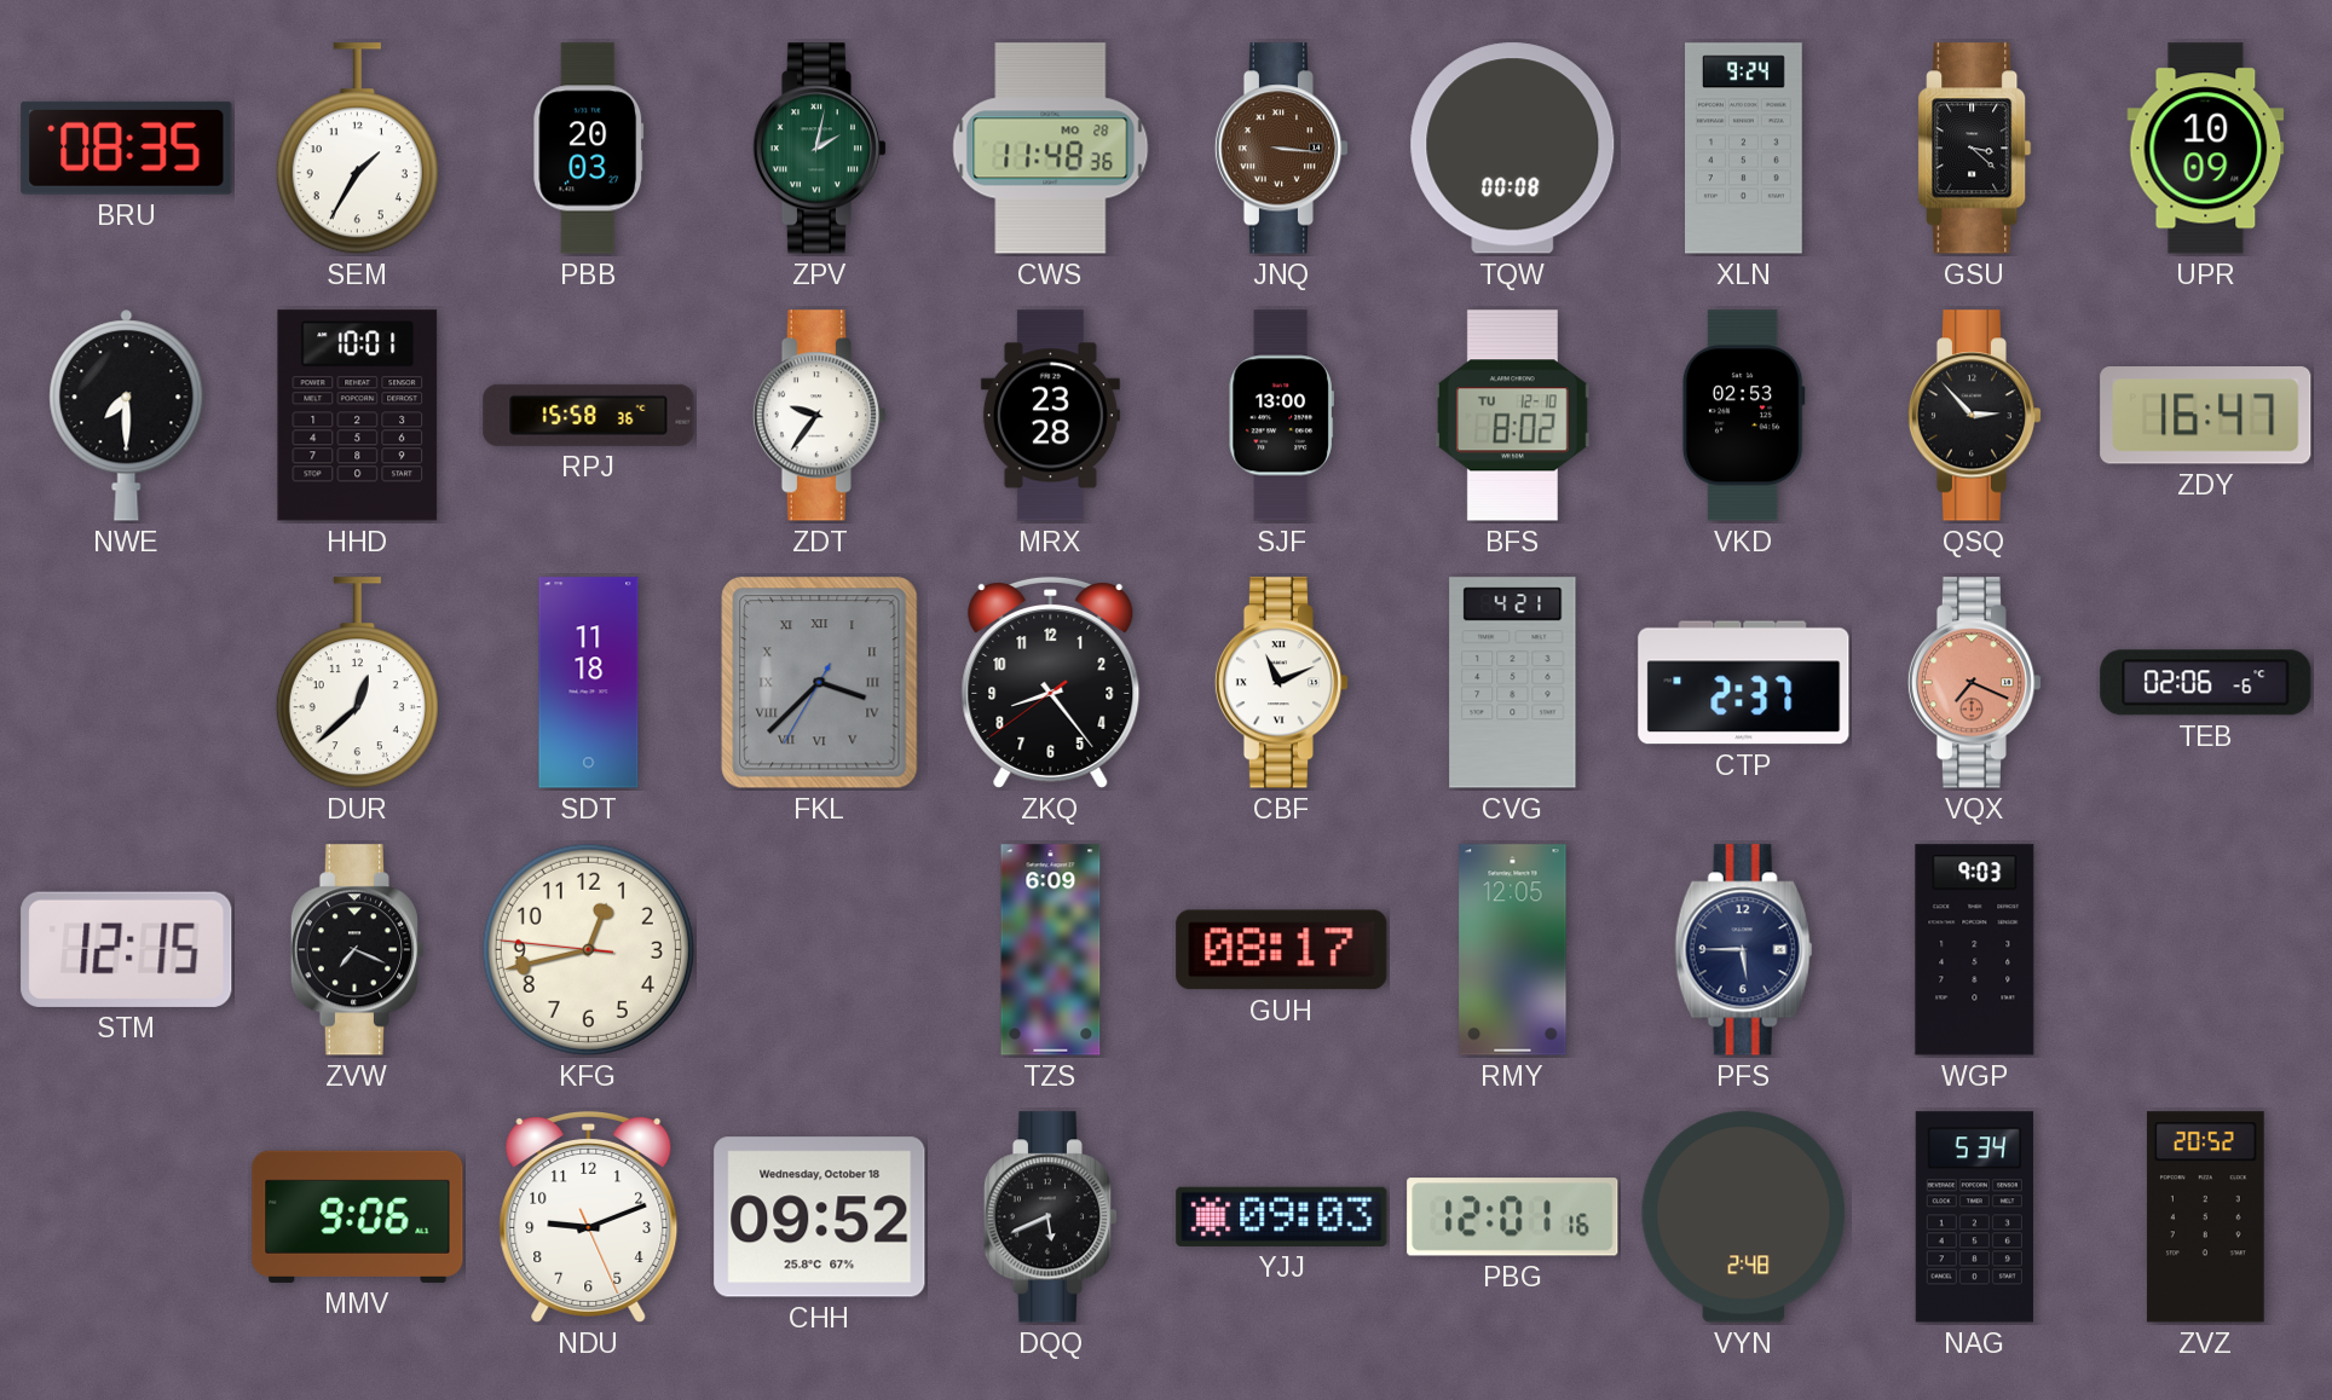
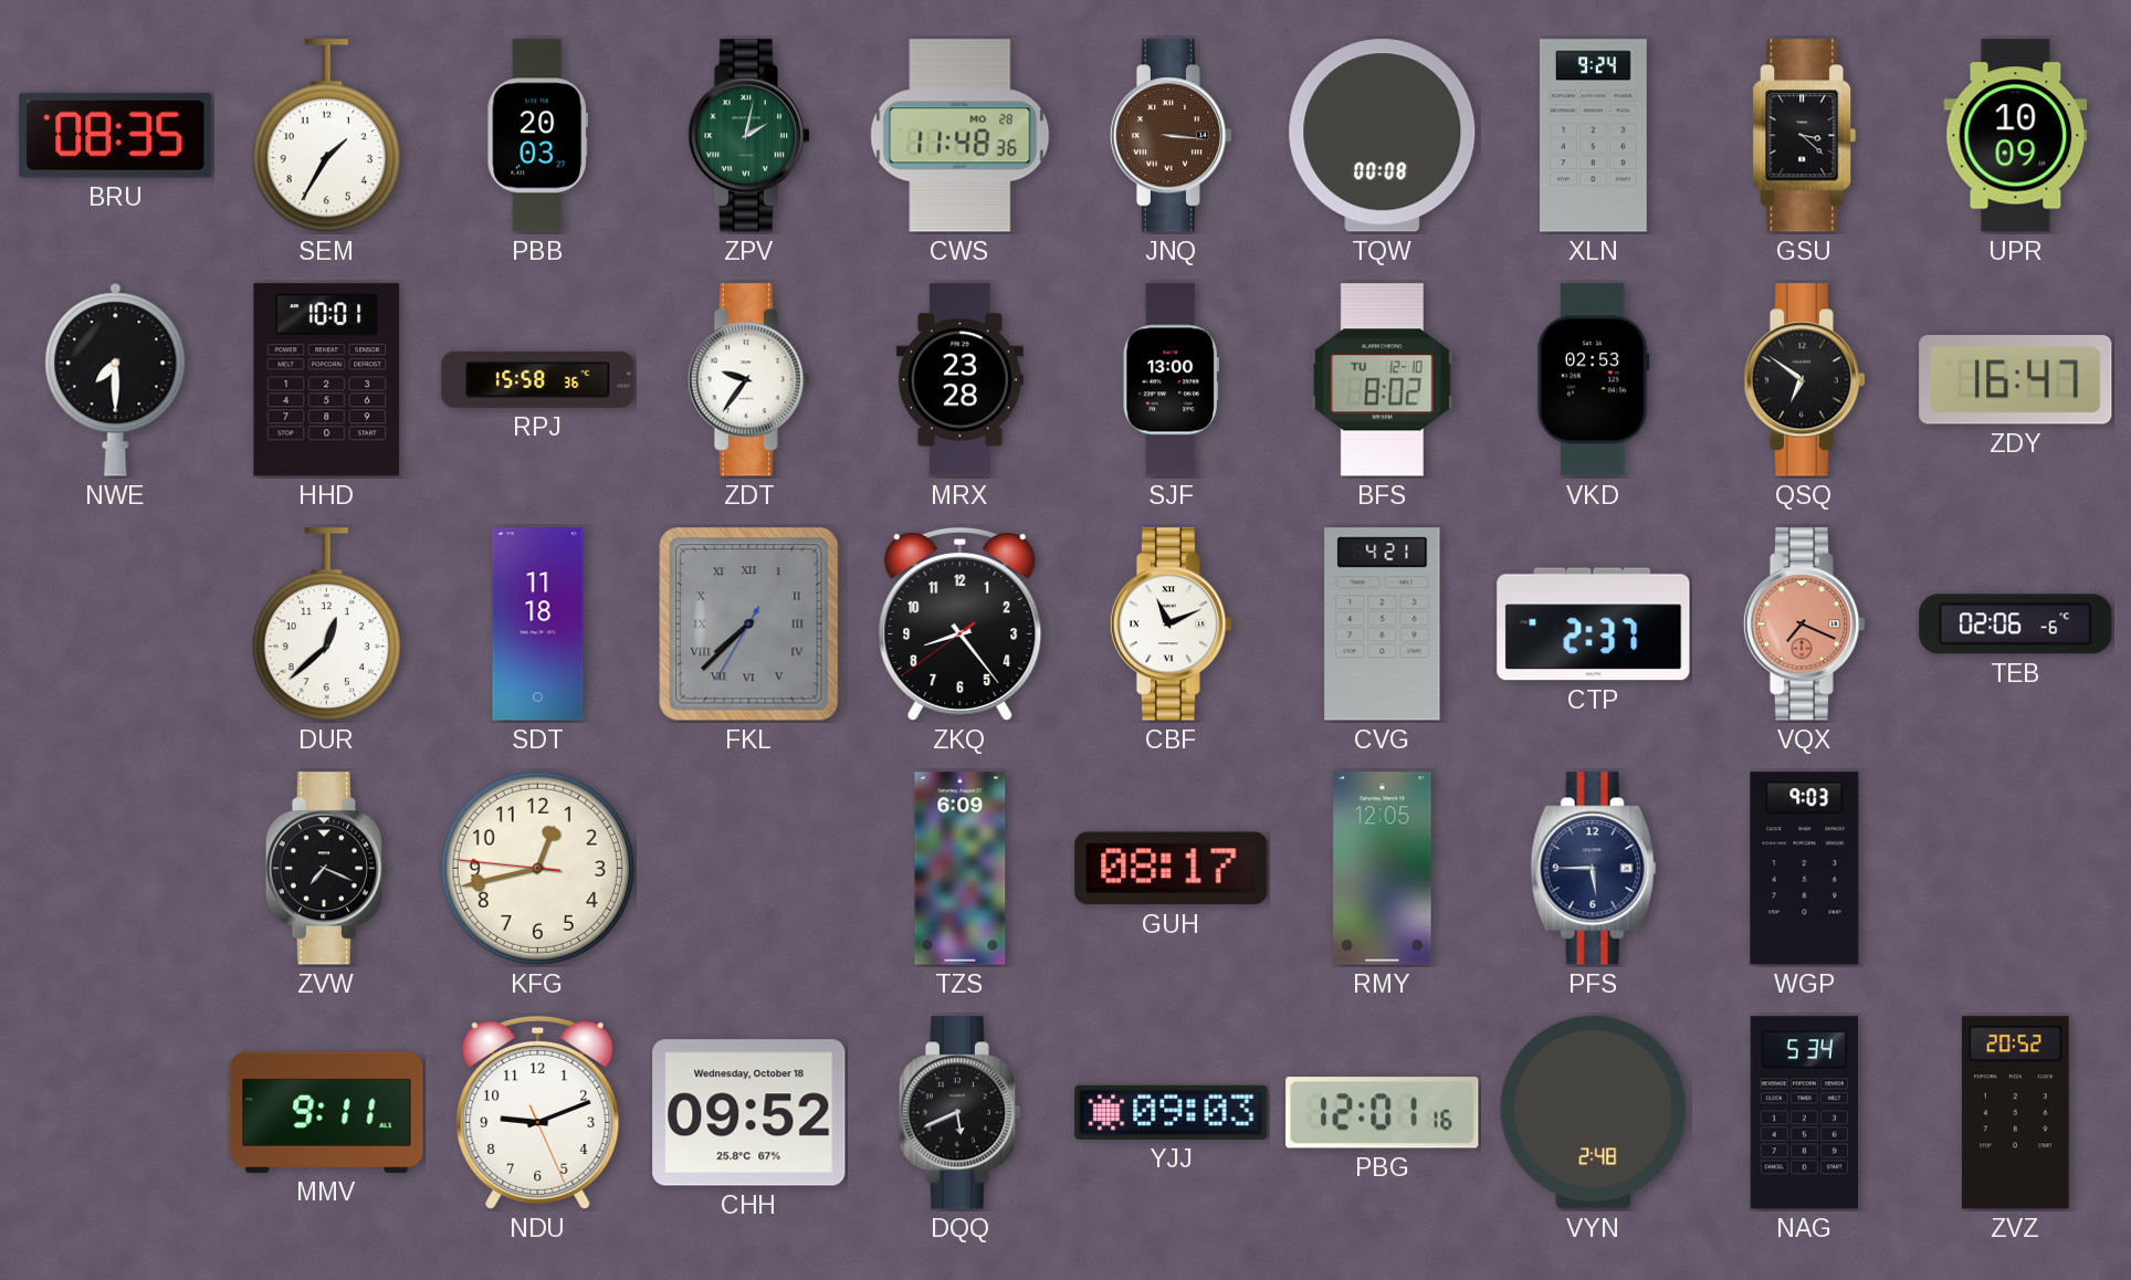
QSQ: 2:53 -> 6:51 (1805, 380)
FKL: 3:37 -> 7:37 (749, 625)
STM: 12:15 -> none (127, 949)
MMV: 9:06 -> 9:11 (327, 1112)
